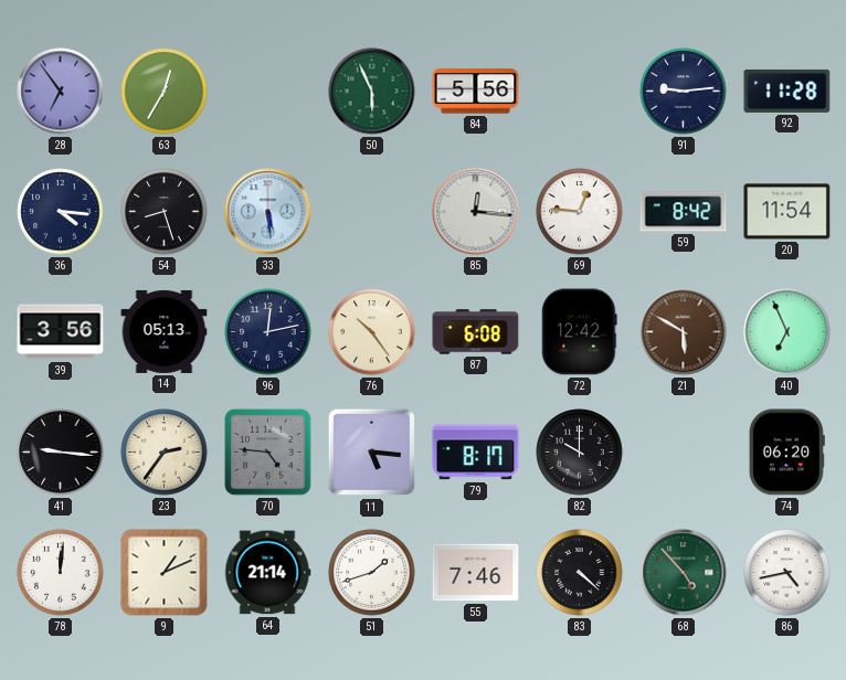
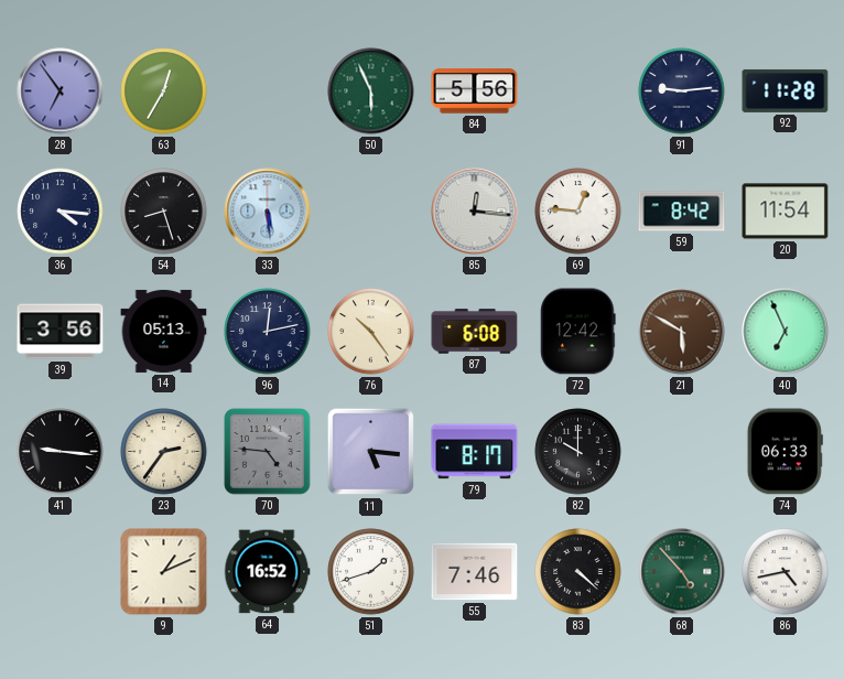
74: 06:20 -> 06:33 (785, 452)
78: 12:01 -> none (61, 573)
64: 21:14 -> 16:52 (268, 572)
